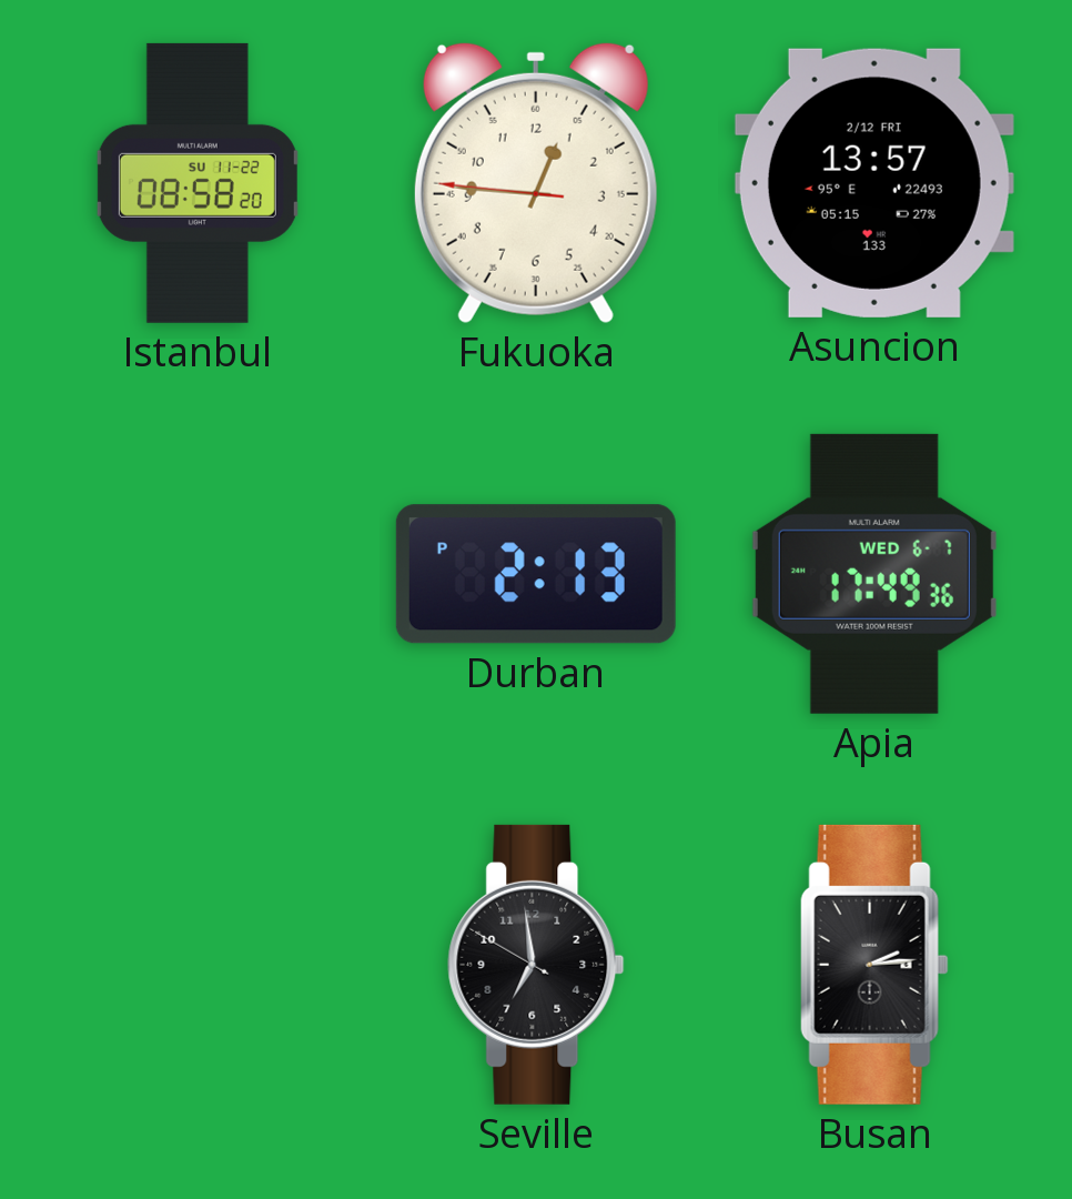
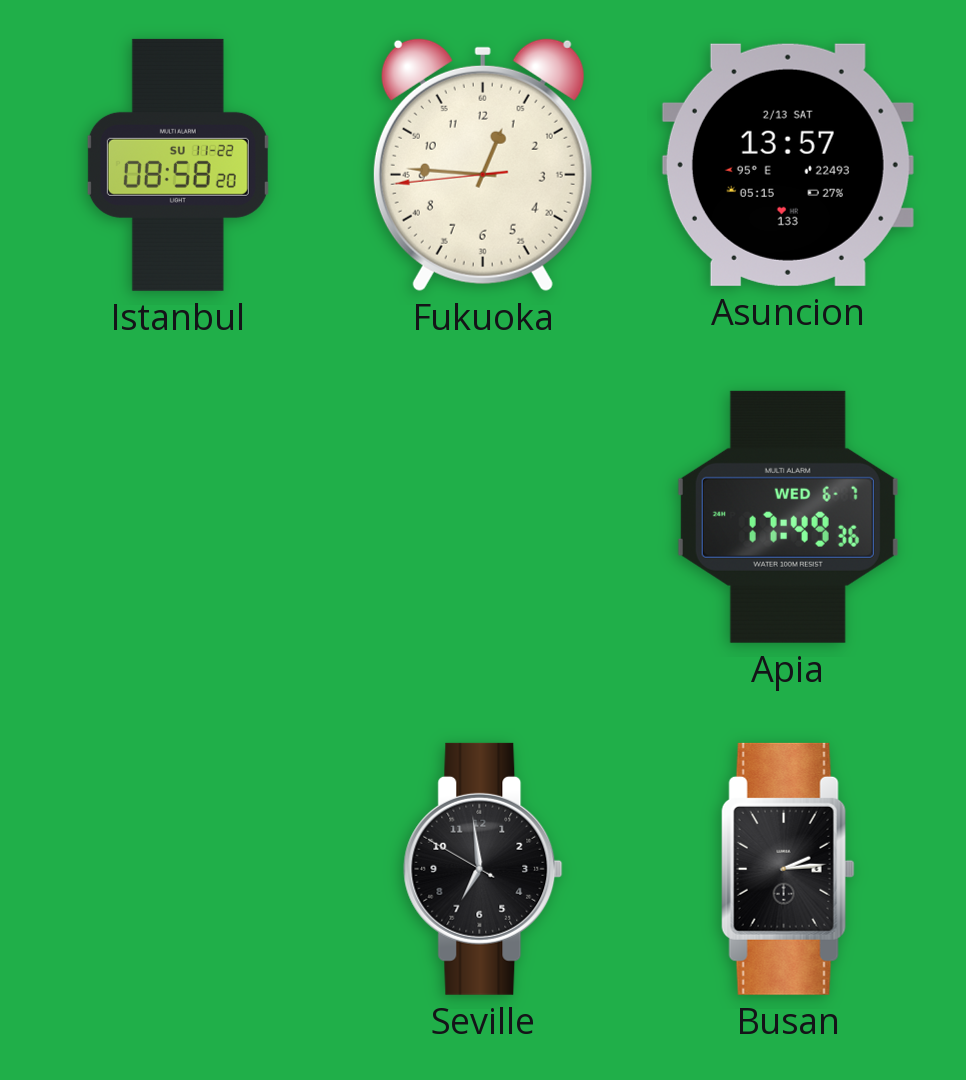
Fukuoka: 12:45:46 -> 12:45:44 (483, 164)
Asuncion date: 2/12 FRI -> 2/13 SAT (788, 165)
Durban: 2:13 -> none (536, 574)
